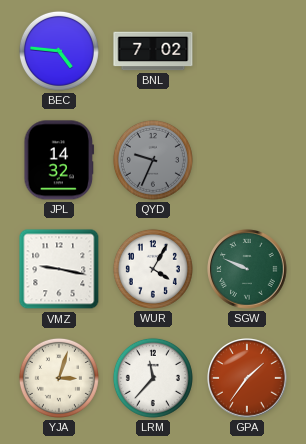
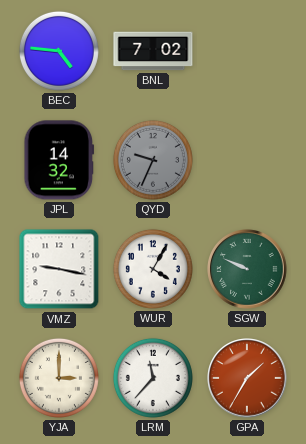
YJA: 3:03 -> 3:00 (59, 378)
GPA: 1:36 -> 1:35 (247, 378)
